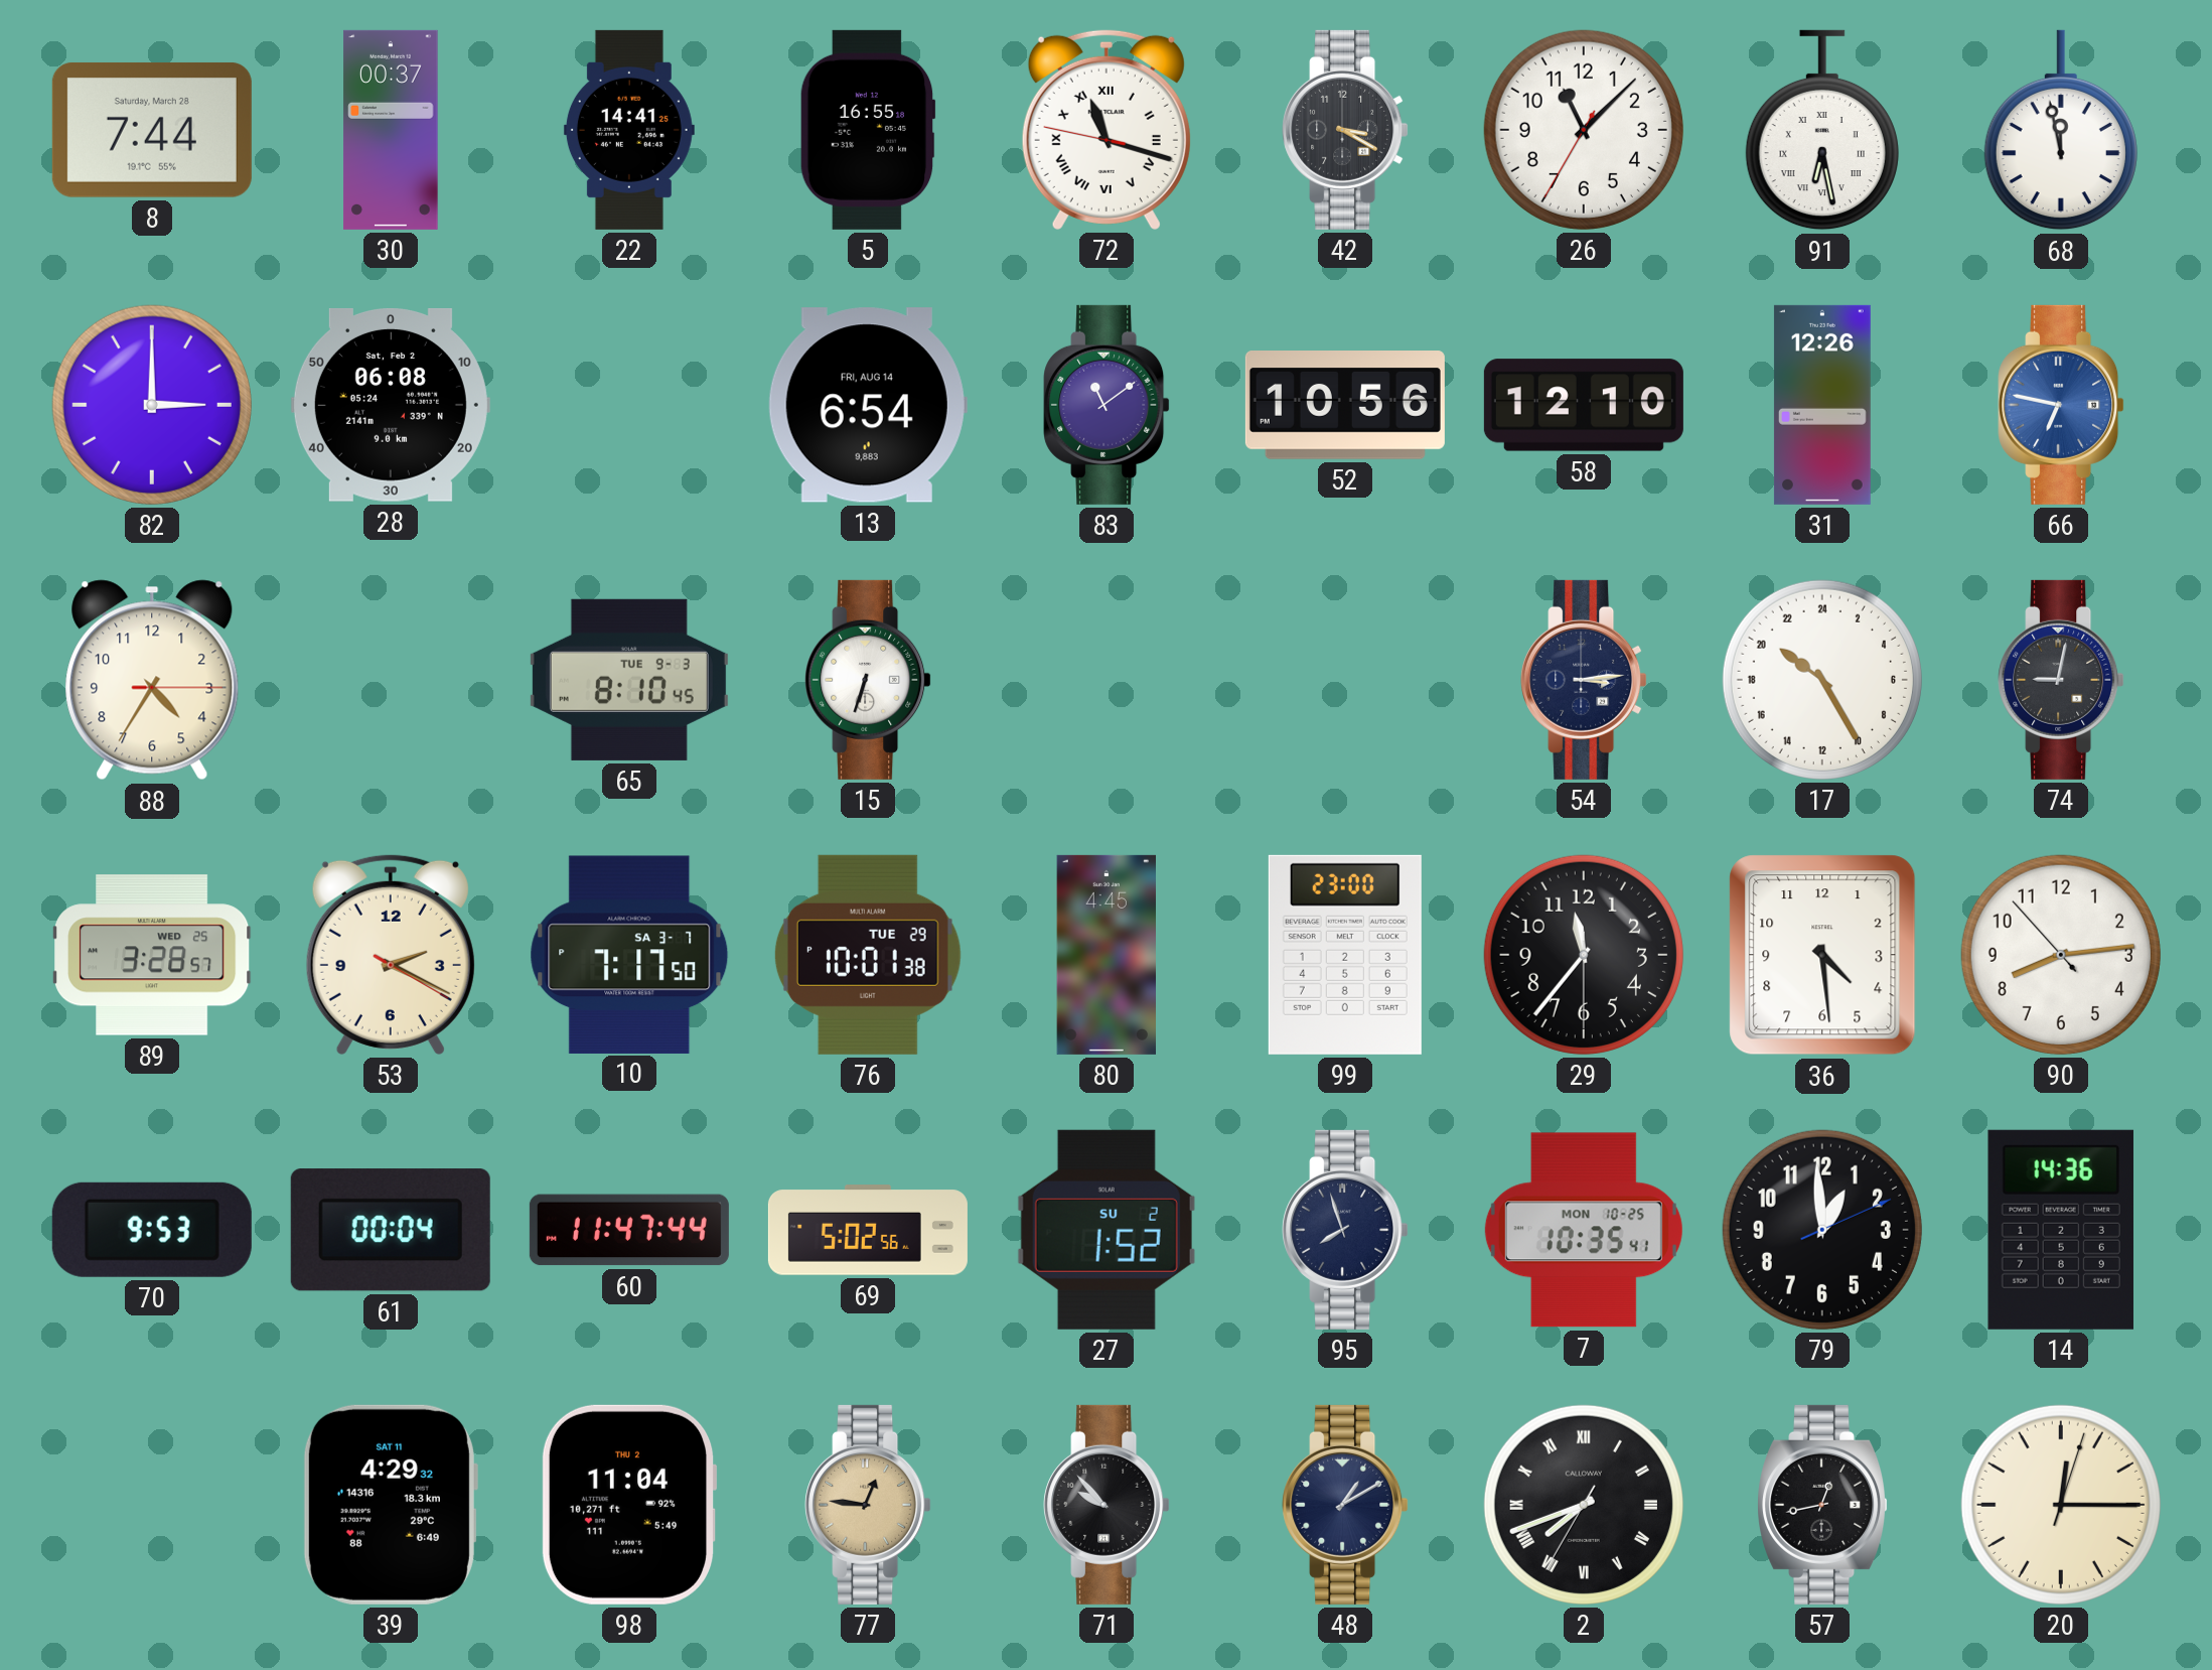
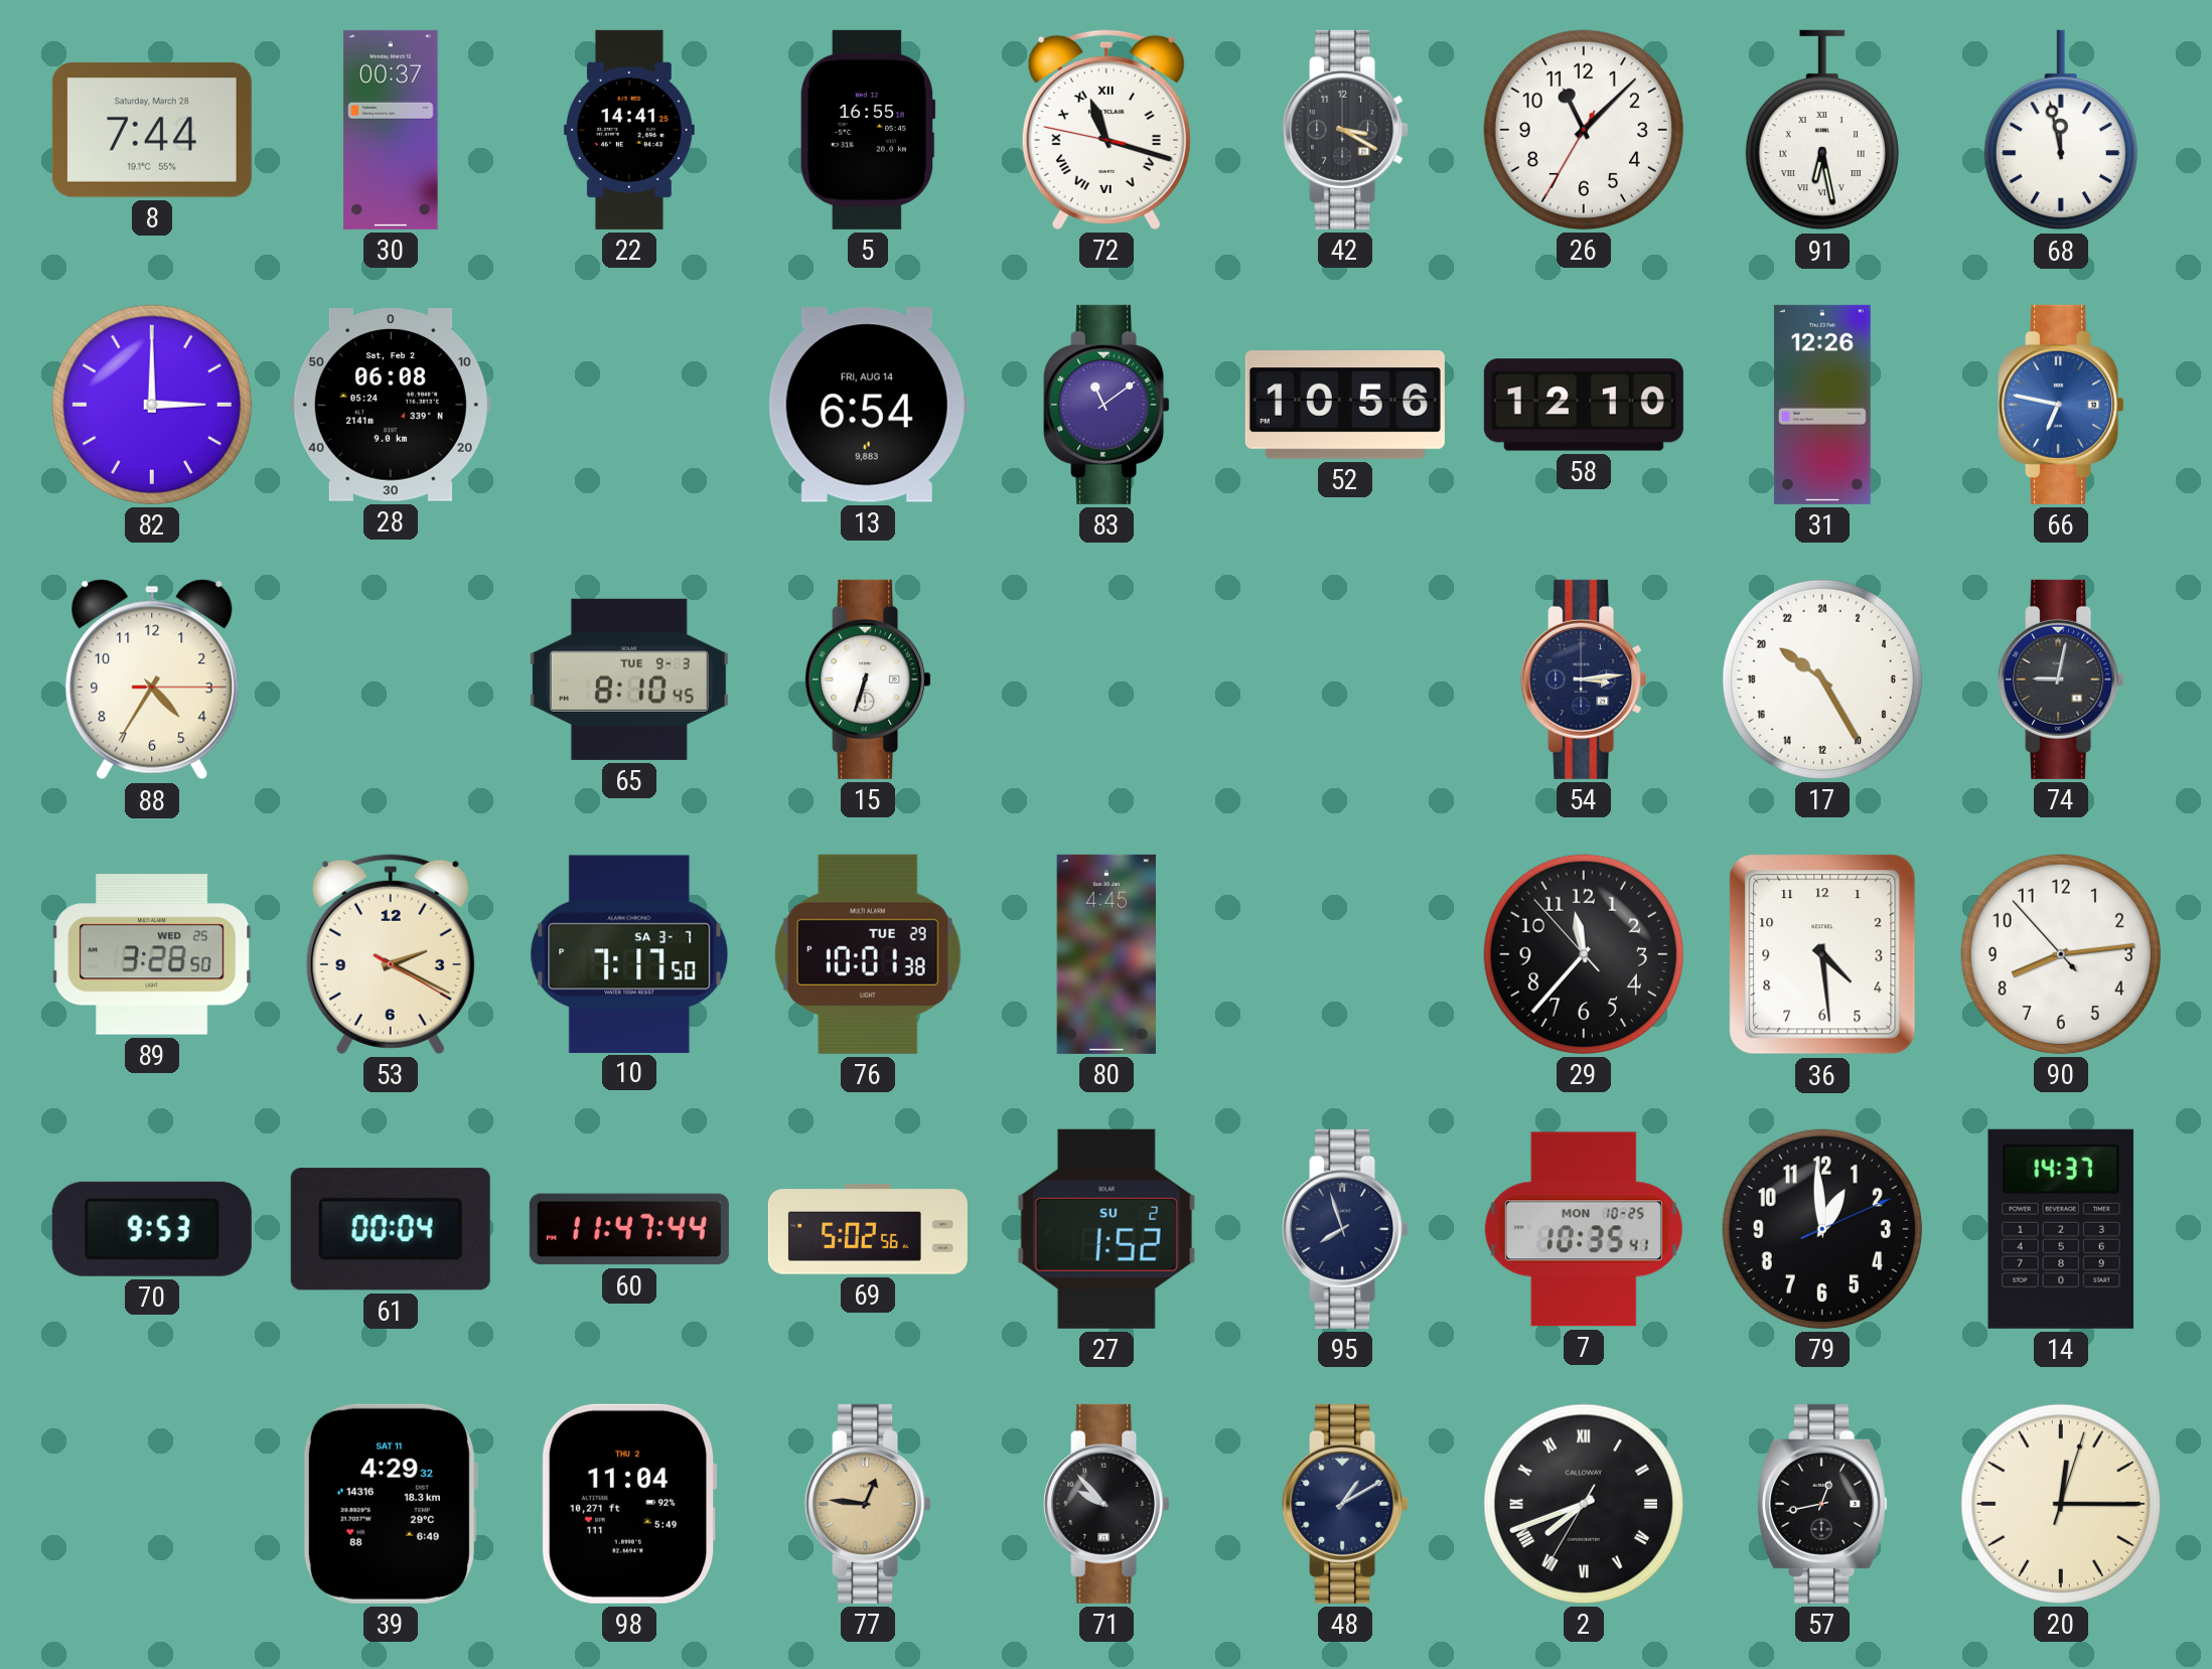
89: 3:28:57 -> 3:28:50 (153, 954)
99: 23:00 -> none (1345, 955)
29: 11:36:30 -> 11:36:53 (1584, 954)
14: 14:36 -> 14:37 (2061, 1229)
